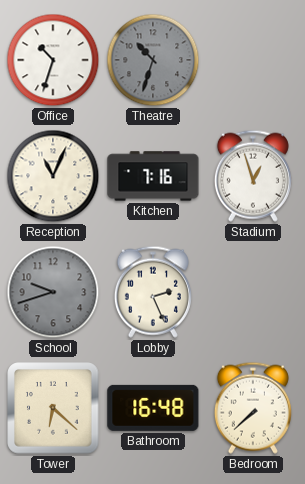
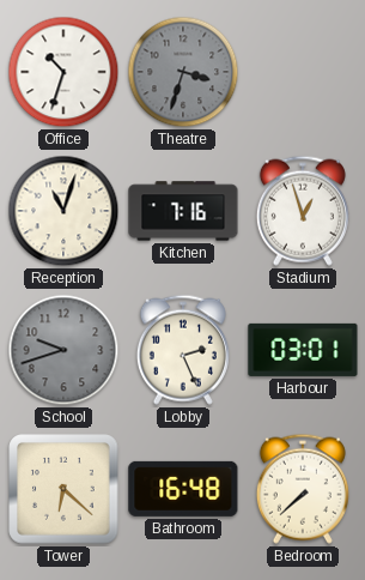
Theatre: 10:33 -> 3:33 (183, 72)
Reception: 11:04 -> 11:03 (63, 211)
Harbour: none -> 03:01 (303, 350)
